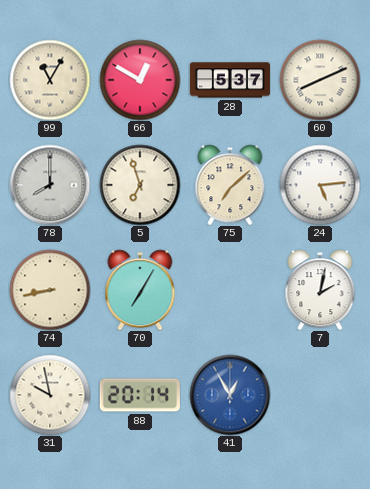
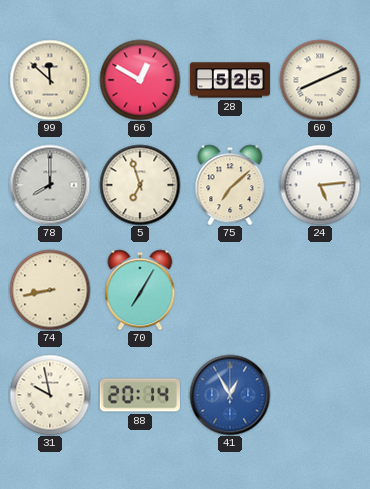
99: 11:05 -> 11:52 (50, 80)
28: 5:37 -> 5:25 (230, 80)
7: 2:02 -> none (320, 290)
